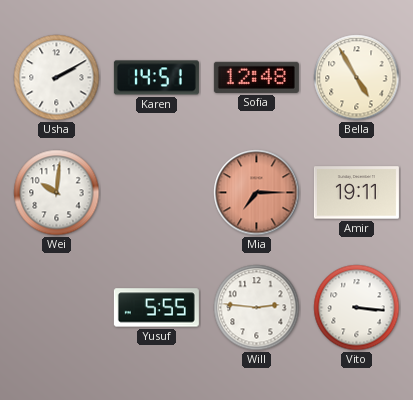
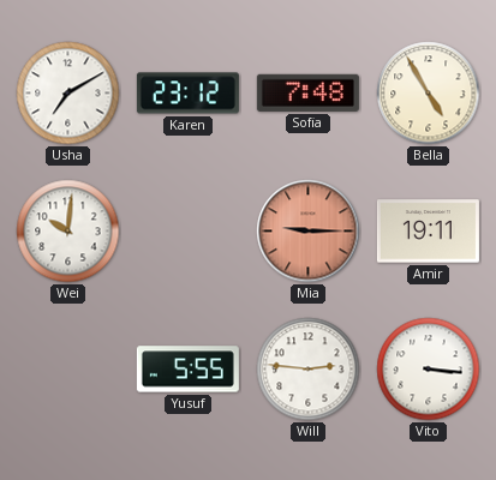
Usha: 2:10 -> 7:10 (68, 94)
Karen: 14:51 -> 23:12 (187, 94)
Sofia: 12:48 -> 7:48 (307, 92)
Mia: 7:15 -> 9:15 (309, 232)
